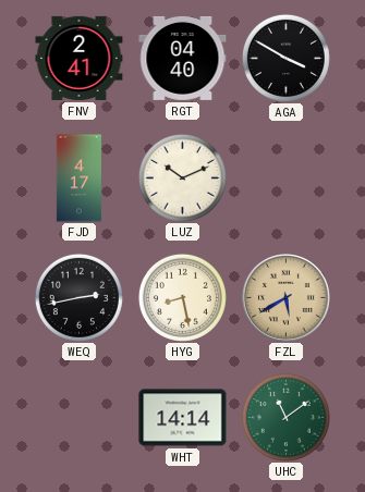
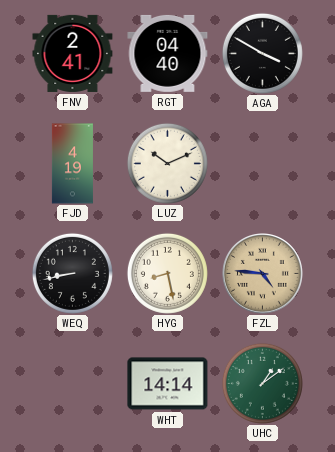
FJD: 4:17 -> 4:19 (72, 164)
WEQ: 2:43 -> 8:43 (72, 273)
FZL: 5:40 -> 4:46 (263, 274)
UHC: 11:09 -> 1:09 (262, 383)
